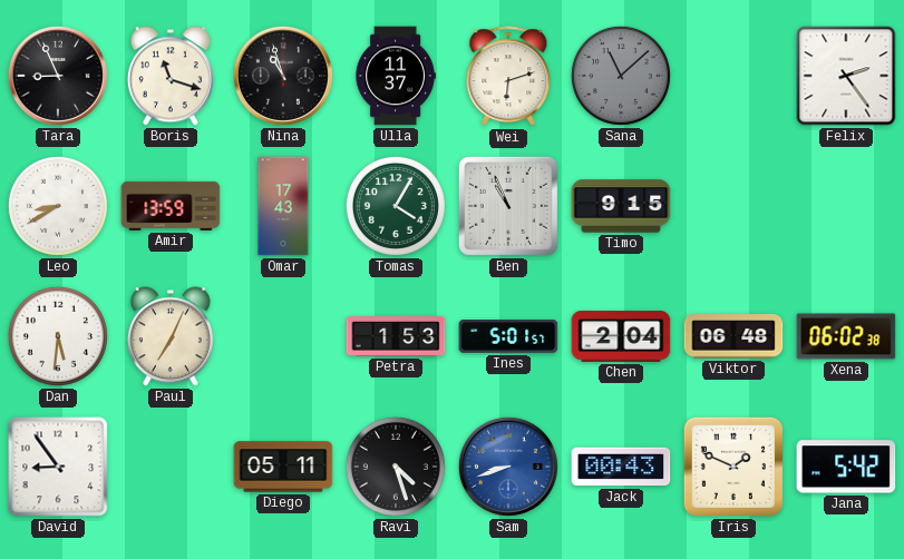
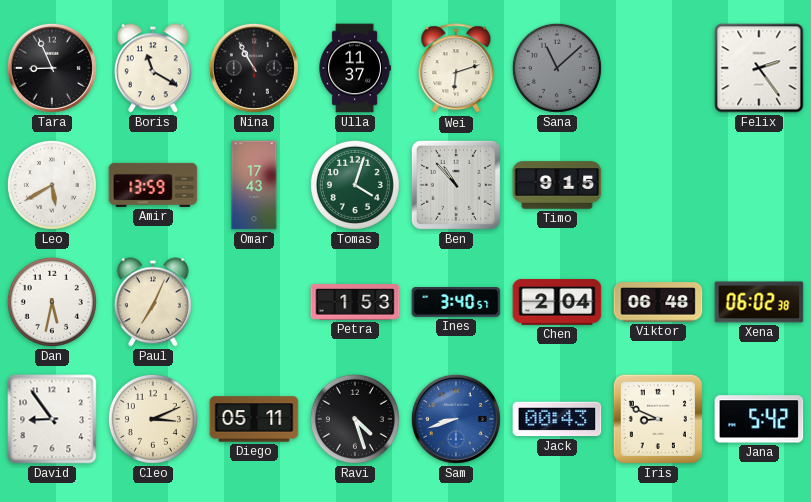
Boris: 11:18 -> 11:20 (153, 68)
Nina: 10:57 -> 10:55 (254, 68)
Leo: 8:40 -> 5:40 (52, 185)
Tomas: 4:05 -> 4:03 (355, 185)
Ben: 10:56 -> 10:53 (456, 185)
Dan: 5:31 -> 5:32 (52, 302)
Ines: 5:01 -> 3:40 (456, 303)
Cleo: none -> 3:11 (153, 419)
Iris: 1:49 -> 8:49 (658, 419)
